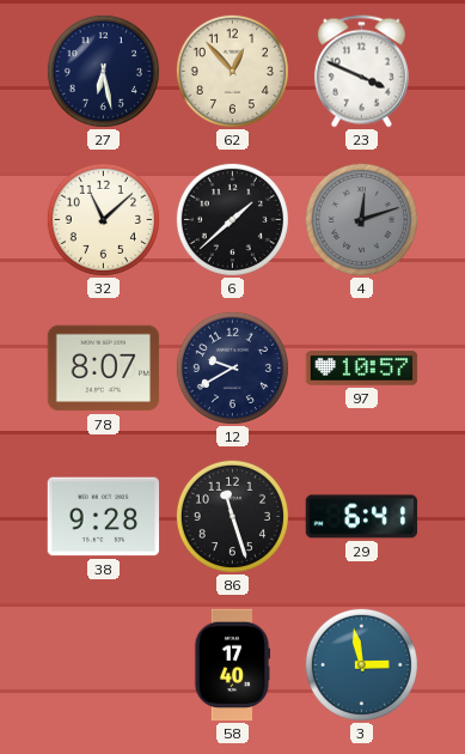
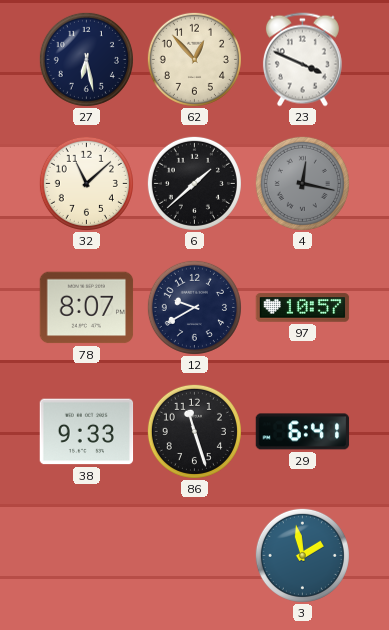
4: 12:12 -> 12:17 (302, 183)
38: 9:28 -> 9:33 (87, 432)
58: 17:40 -> none (232, 665)
3: 2:58 -> 1:58 (302, 555)
